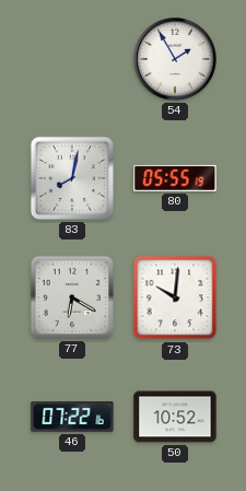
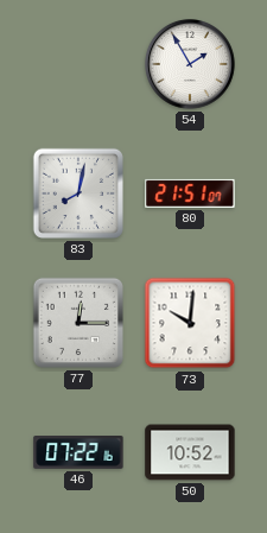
80: 05:55 -> 21:51 (190, 193)
77: 6:20 -> 12:15 (78, 323)
